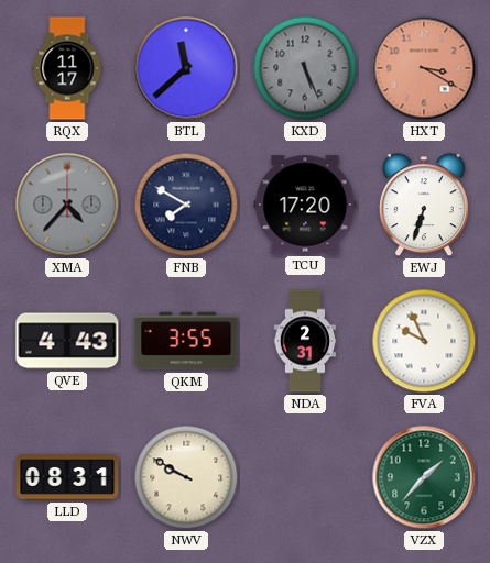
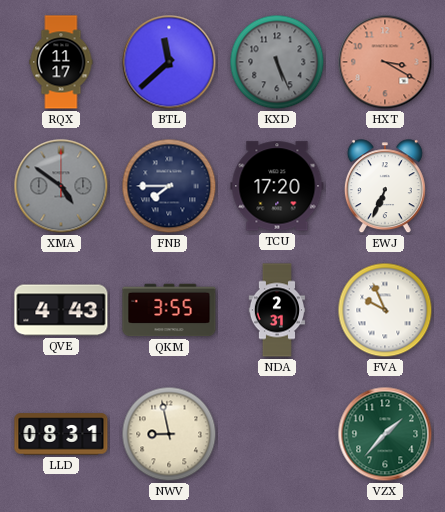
XMA: 4:37 -> 4:51 (61, 186)
FNB: 7:50 -> 7:45 (169, 186)
EWJ: 6:33 -> 6:34 (385, 187)
NWV: 9:50 -> 8:58 (169, 434)
